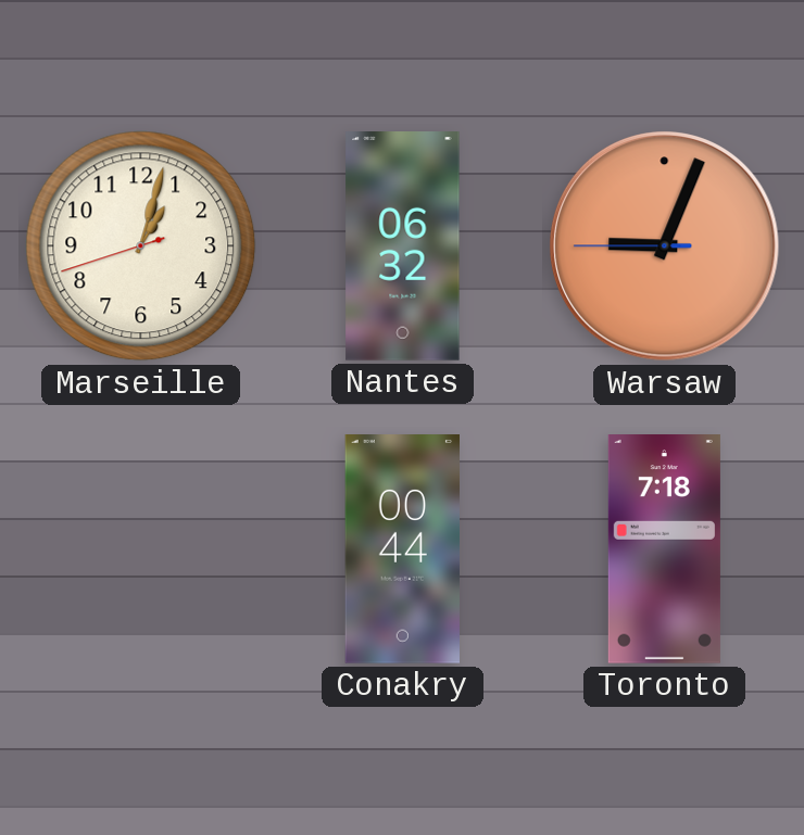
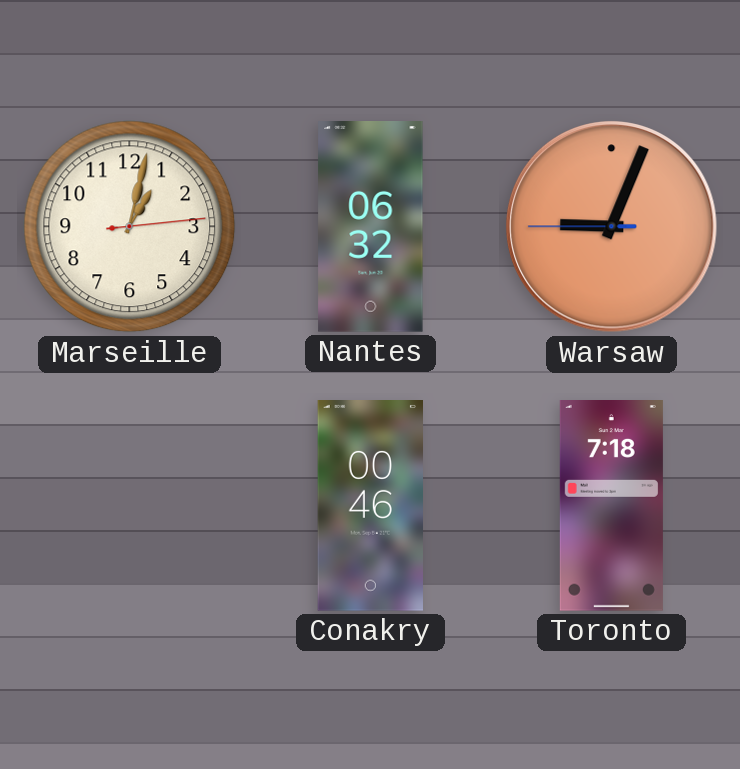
Marseille: 1:02:42 -> 1:02:14 (130, 227)
Conakry: 00:44 -> 00:46 (370, 506)
